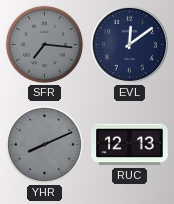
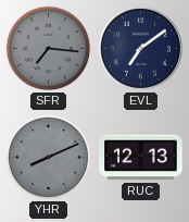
EVL: 12:09 -> 7:09 (140, 48)
